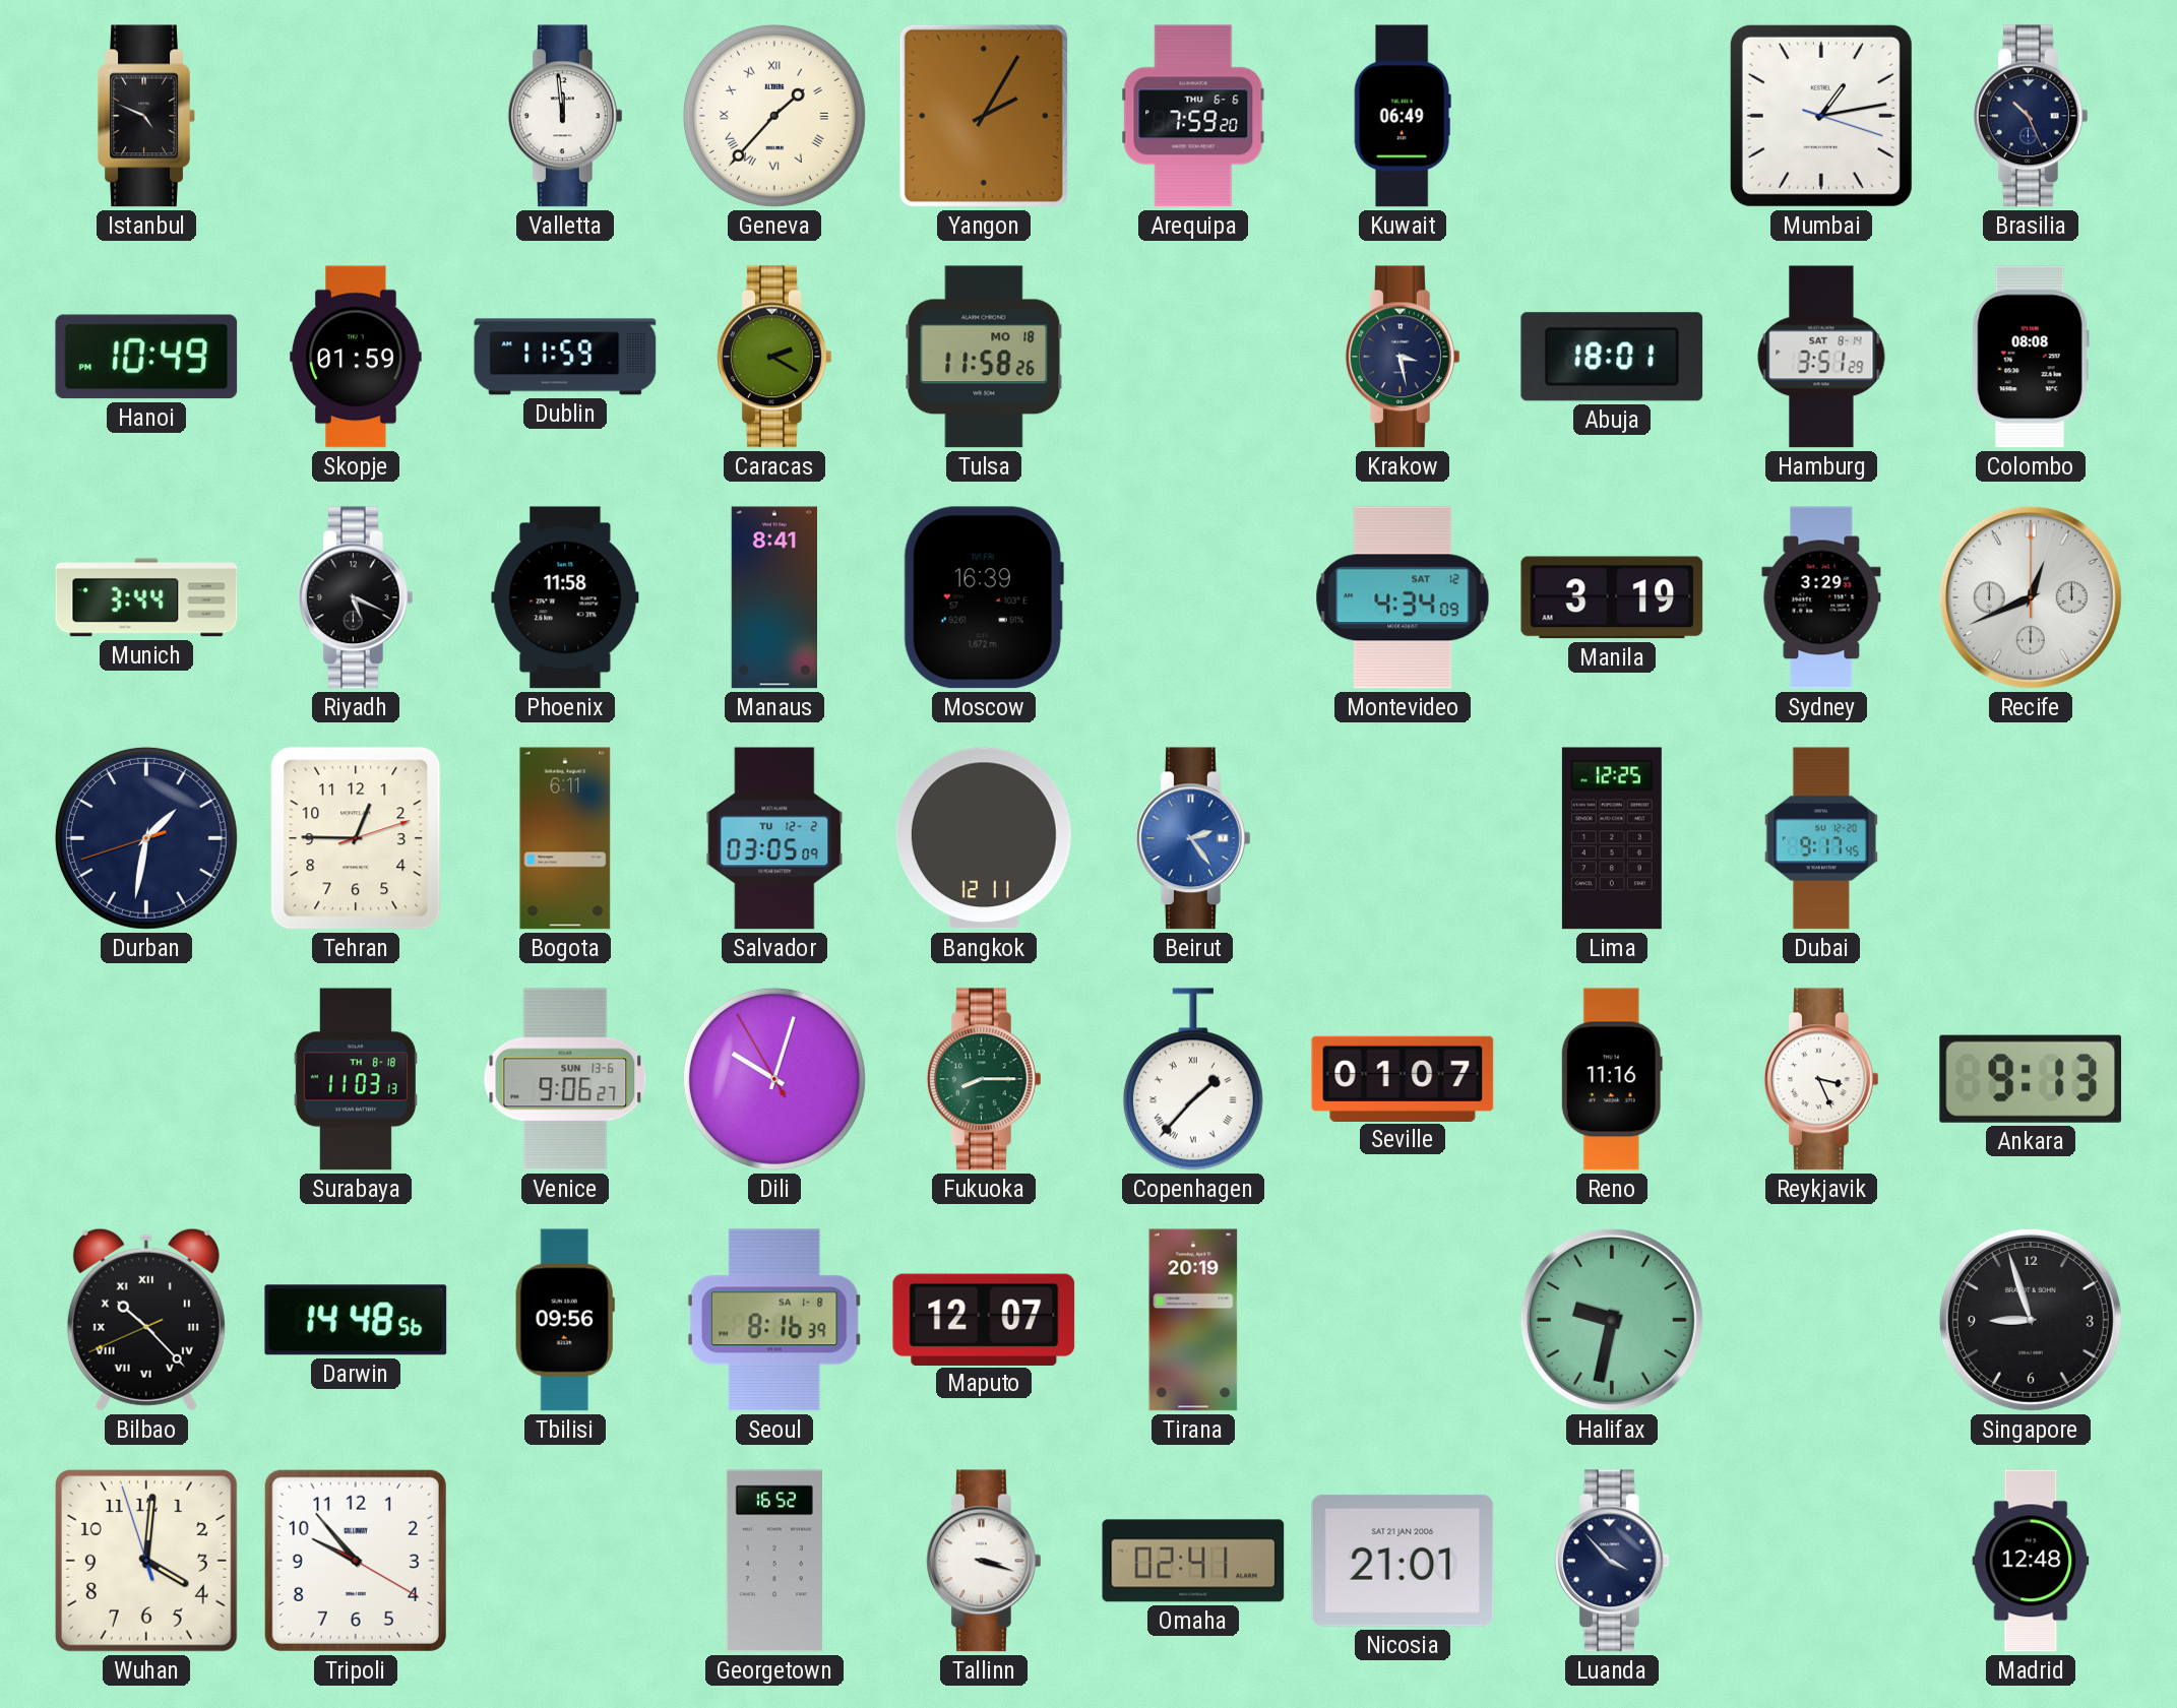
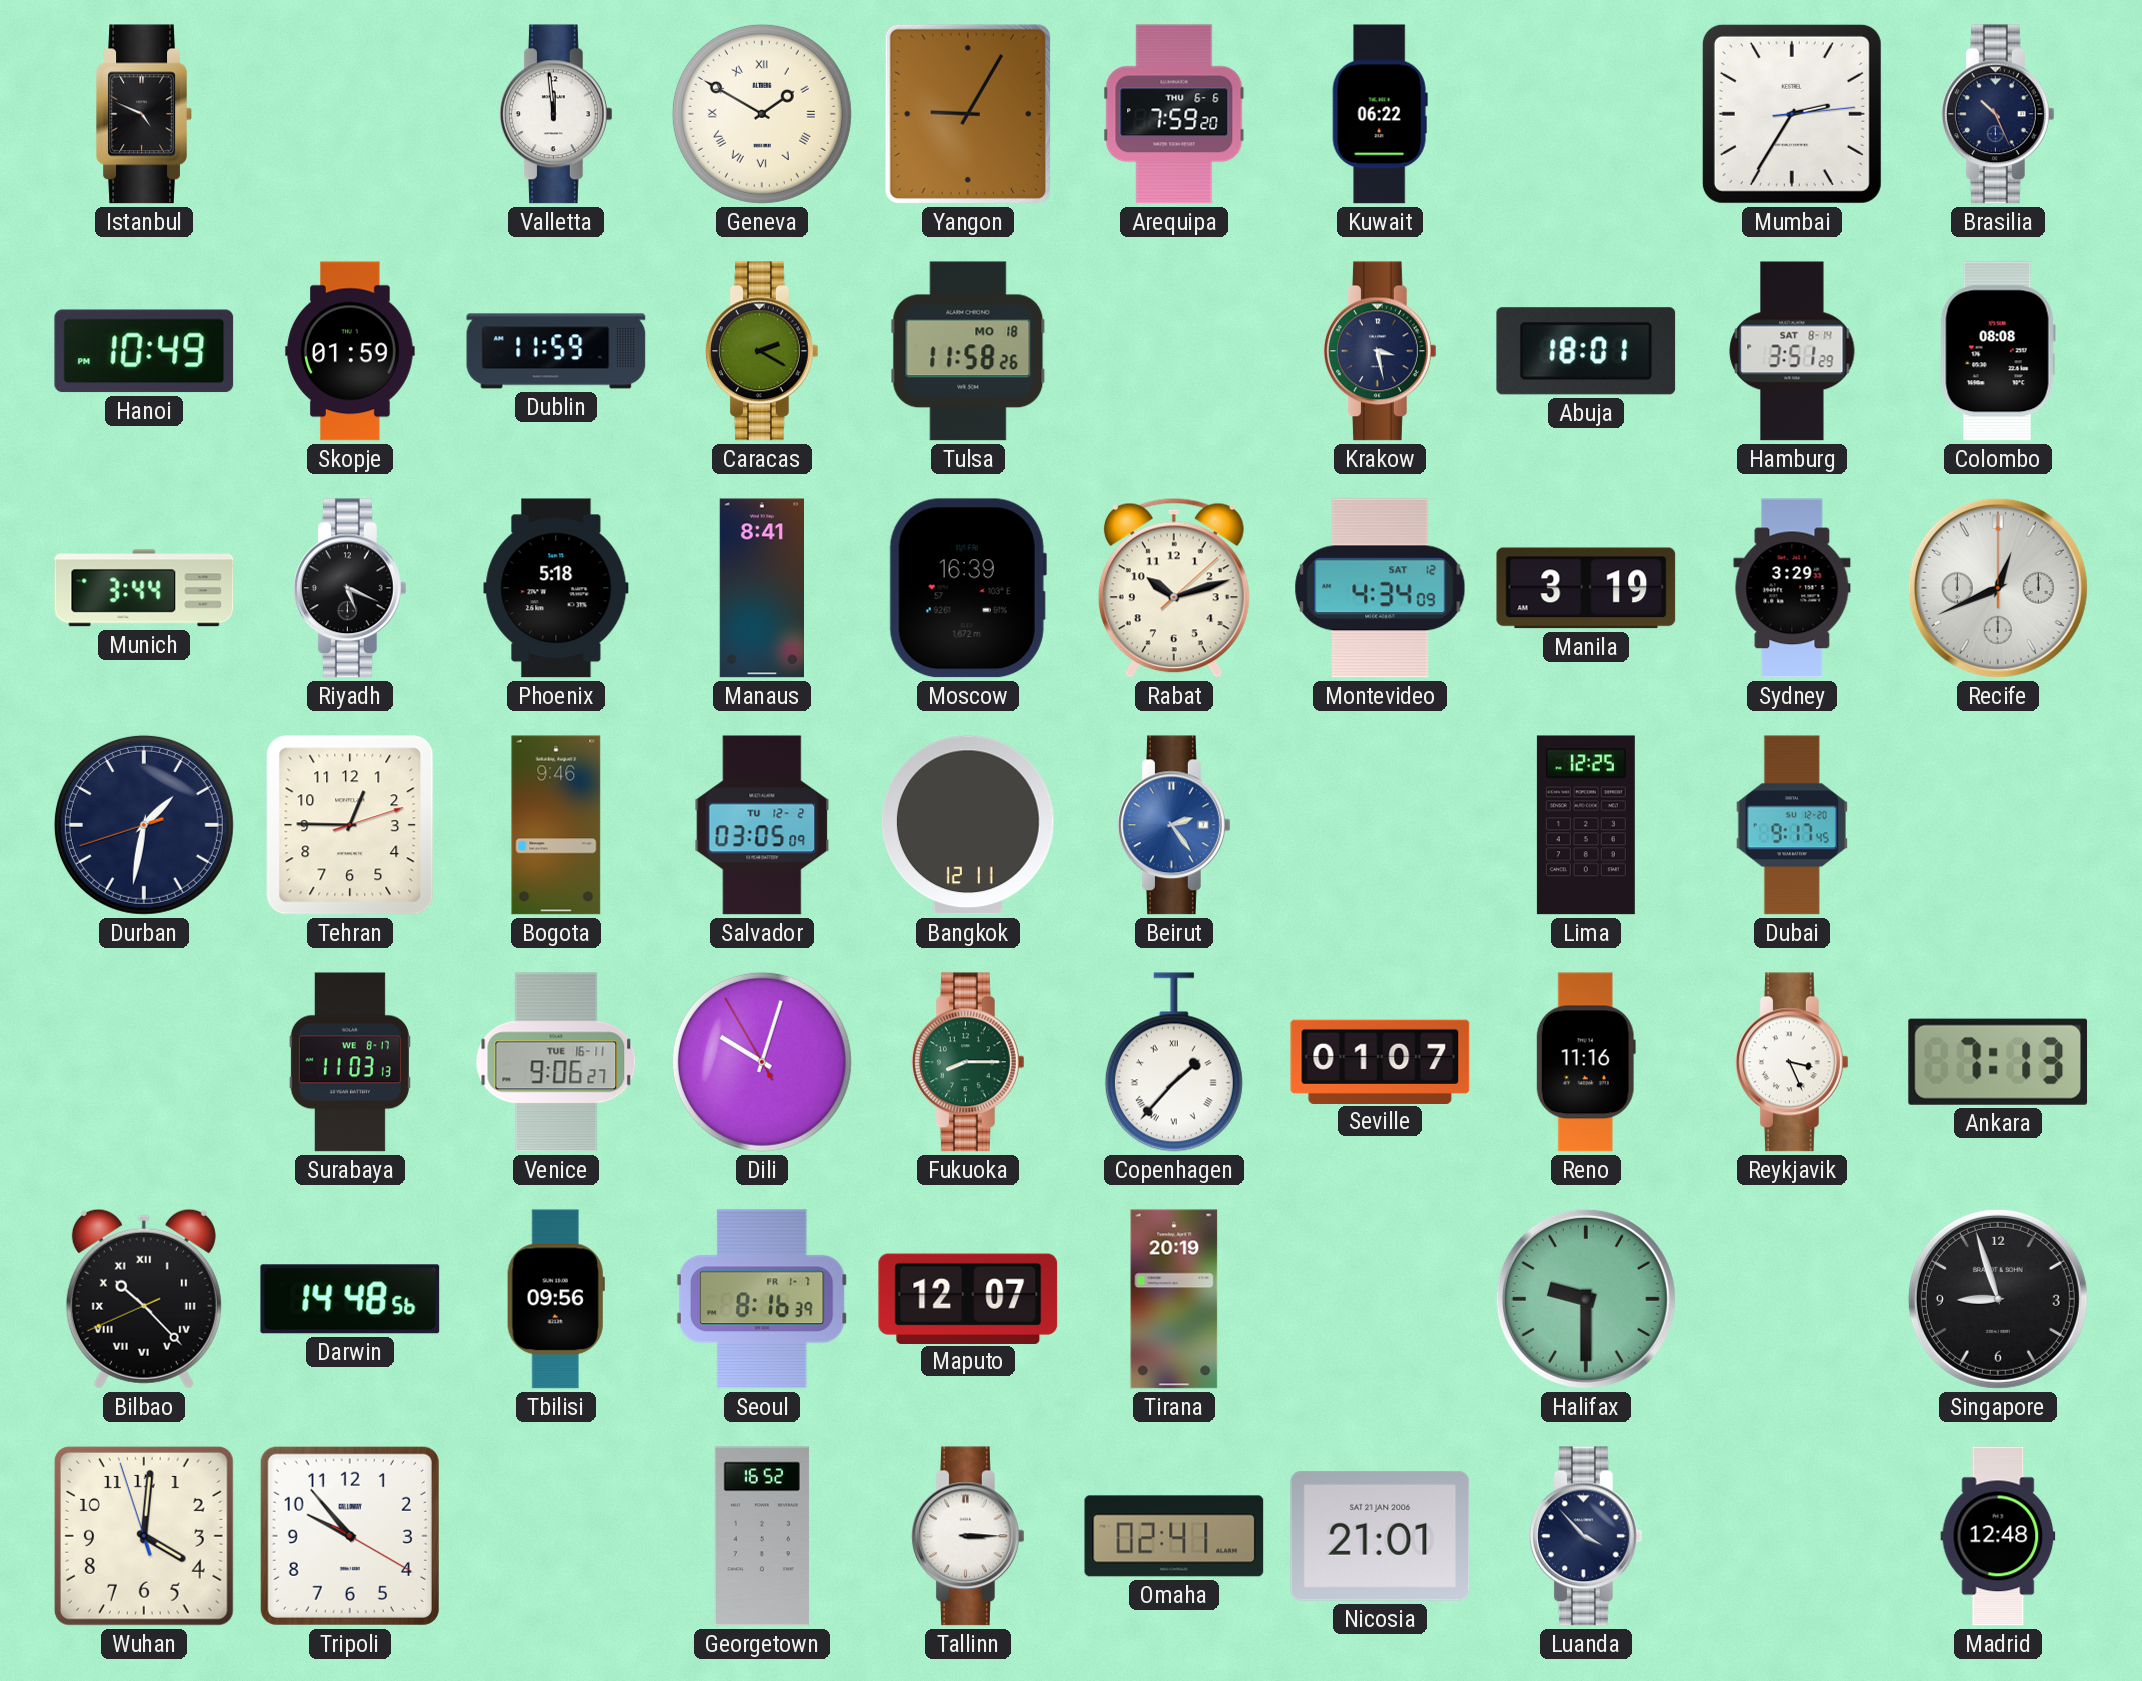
Geneva: 1:37 -> 1:50 (762, 114)
Yangon: 2:05 -> 9:05 (968, 114)
Kuwait: 06:49 -> 06:22 (1380, 114)
Mumbai: 1:13 -> 2:35 (1792, 114)
Phoenix: 11:58 -> 5:18 (556, 588)
Rabat: none -> 10:12 (1174, 588)
Bogota: 6:11 -> 9:46 (556, 825)
Surabaya date: TH 8-18 -> WE 8-17 (350, 1062)
Venice date: SUN 13-6 -> TUE 16-11 (556, 1062)
Ankara: 9:13 -> 7:13 (1998, 1062)
Seoul date: SA 1-8 -> FR 1-7 (762, 1299)
Halifax: 9:32 -> 9:30 (1586, 1299)
Tallinn: 3:18 -> 3:15 (968, 1536)
